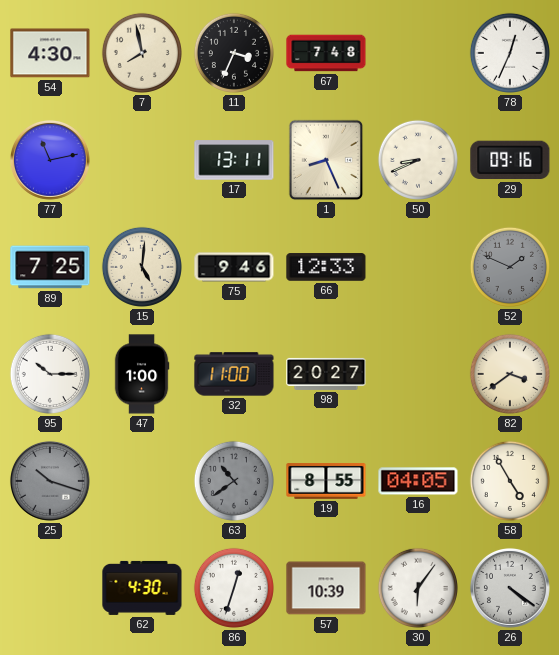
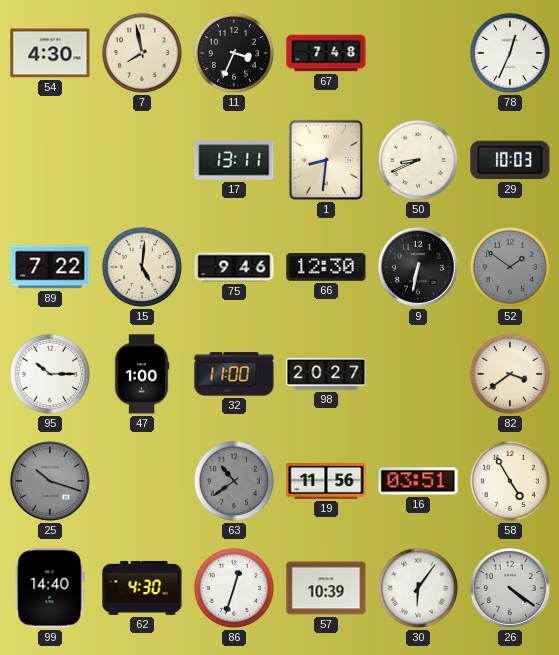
77: 11:13 -> none (50, 160)
1: 8:26 -> 8:31 (326, 160)
29: 09:16 -> 10:03 (510, 160)
89: 7:25 -> 7:22 (50, 267)
66: 12:33 -> 12:30 (326, 267)
9: none -> 6:32 (418, 267)
52: 1:49 -> 1:51 (510, 267)
19: 8:55 -> 11:56 (326, 481)
16: 04:05 -> 03:51 (418, 481)
99: none -> 14:40 (50, 588)
